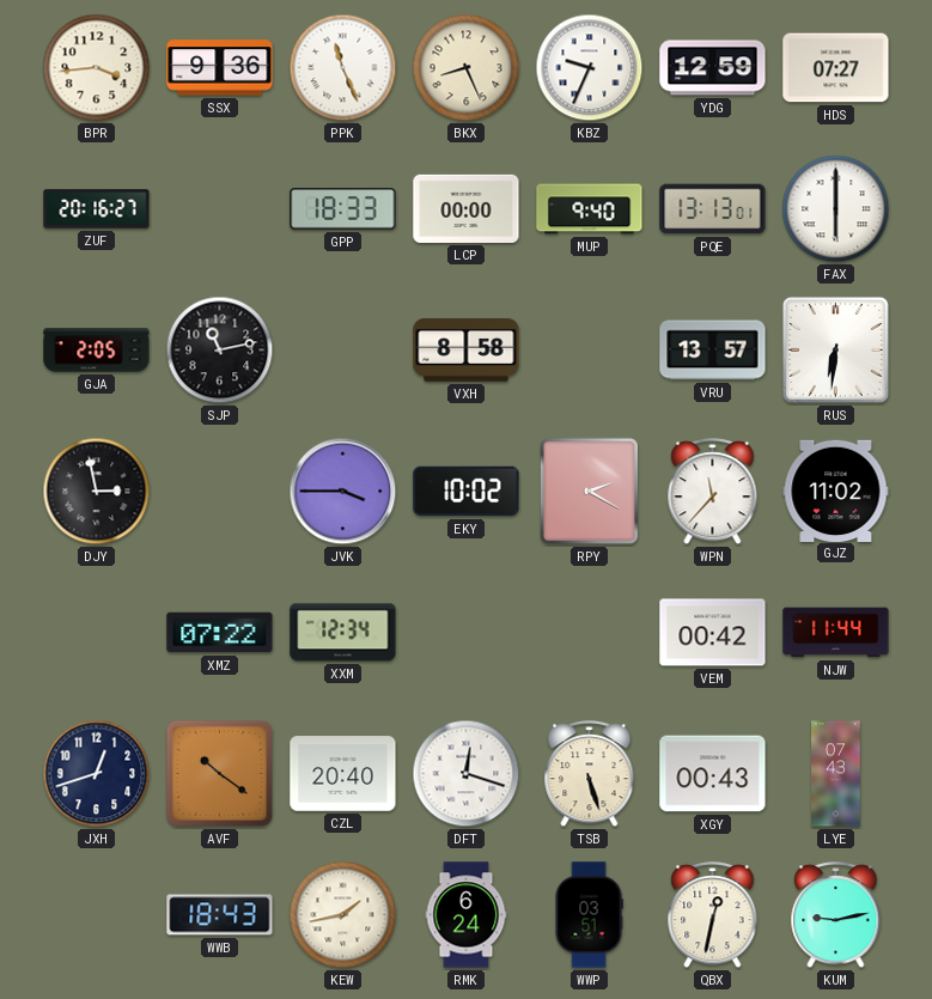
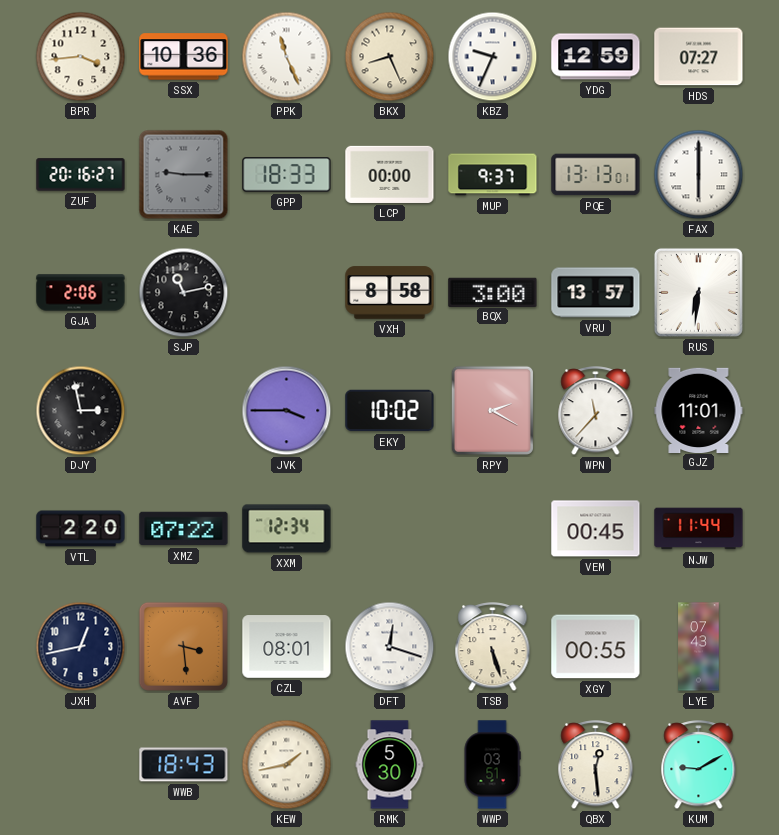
SSX: 9:36 -> 10:36 (184, 57)
KAE: none -> 9:15 (184, 175)
MUP: 9:40 -> 9:37 (493, 175)
GJA: 2:05 -> 2:06 (81, 293)
BQX: none -> 3:00 (493, 292)
GJZ: 11:02 -> 11:01 (699, 410)
VTL: none -> 2:20 (81, 529)
VEM: 00:42 -> 00:45 (596, 529)
JXH: 12:42 -> 12:43 (81, 647)
AVF: 10:21 -> 3:29 (183, 646)
CZL: 20:40 -> 08:01 (287, 647)
XGY: 00:43 -> 00:55 (596, 647)
RMK: 6:24 -> 5:30 (390, 765)
QBX: 12:32 -> 12:29 (596, 765)
KUM: 9:13 -> 9:10 (699, 765)
